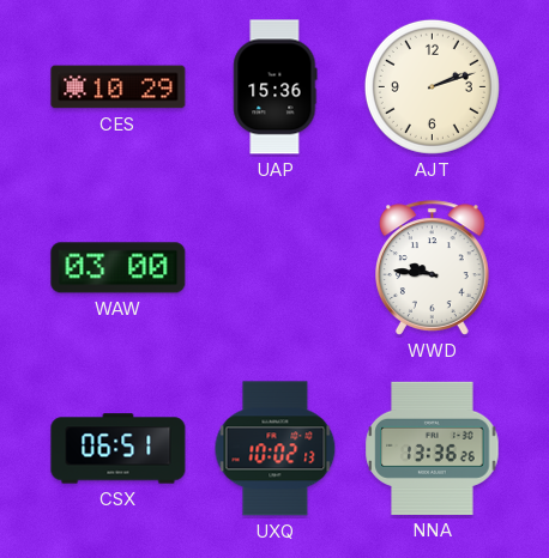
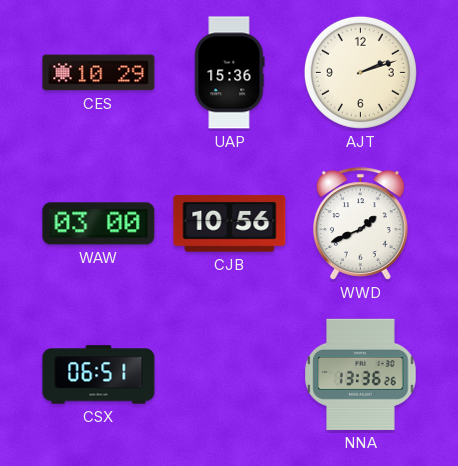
CJB: none -> 10:56 (230, 224)
WWD: 9:46 -> 1:41 (361, 224)
UXQ: 10:02 -> none (276, 449)
